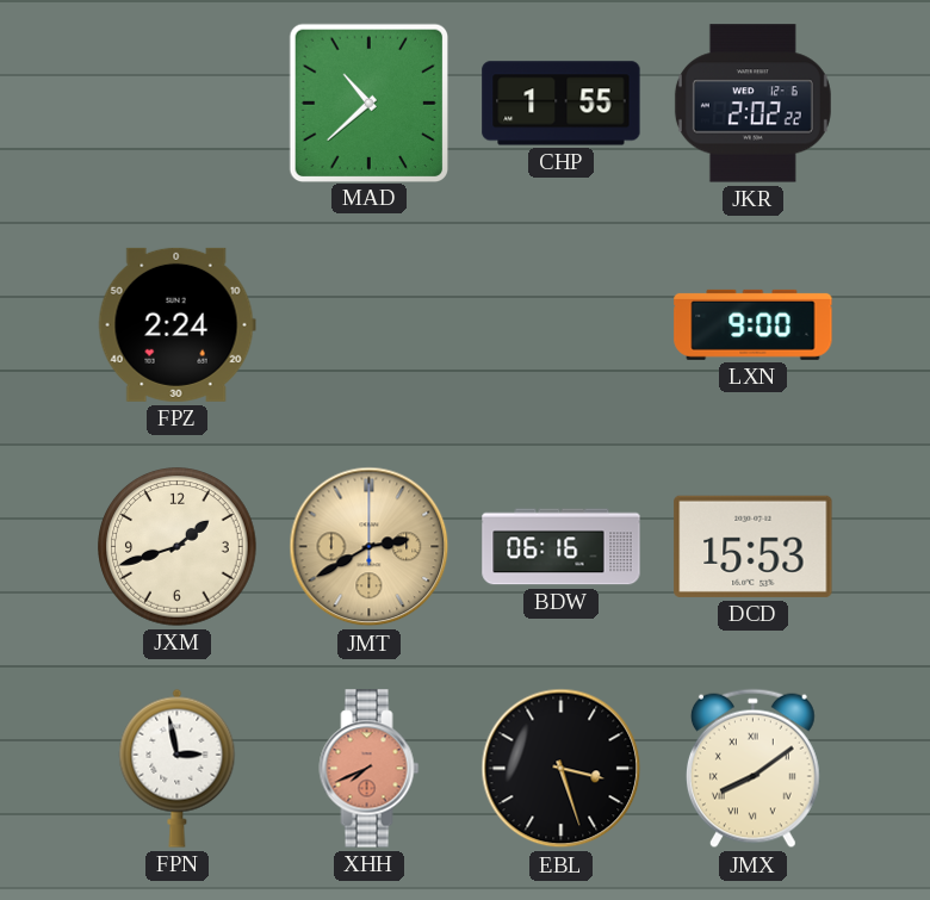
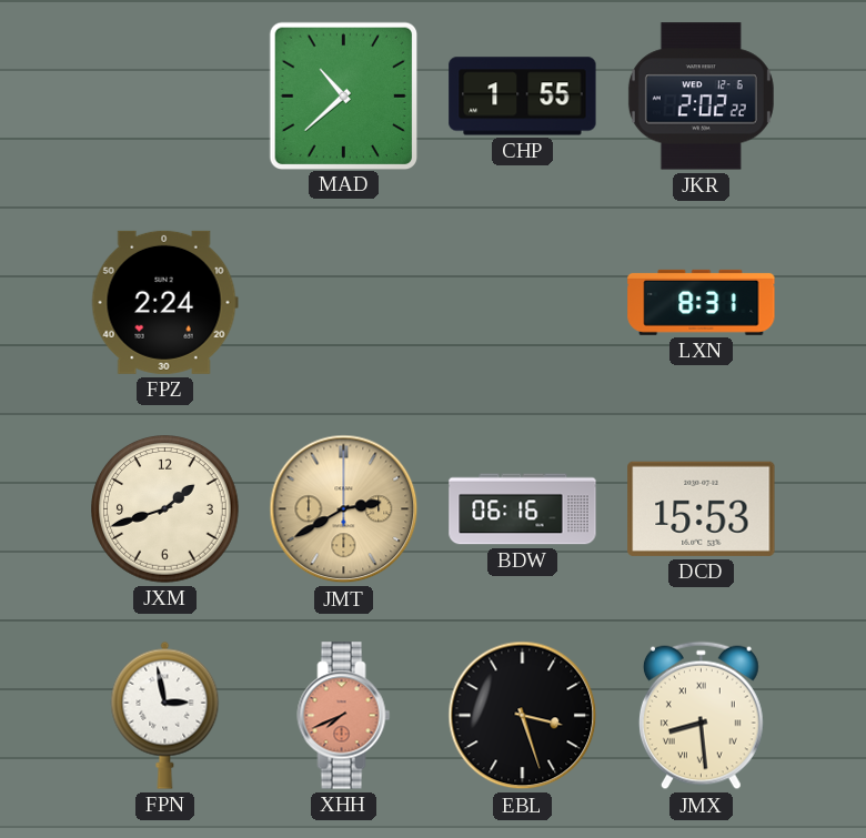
LXN: 9:00 -> 8:31 (702, 302)
JMX: 8:09 -> 8:29 (701, 716)
